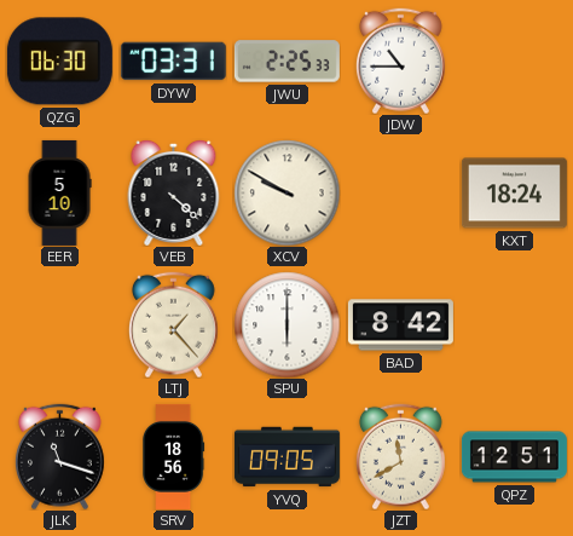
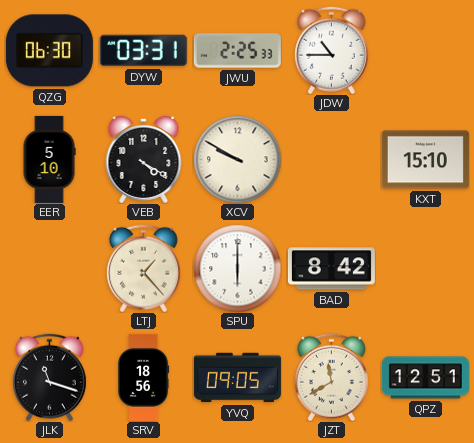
VEB: 4:22 -> 4:20 (144, 159)
KXT: 18:24 -> 15:10 (425, 160)
